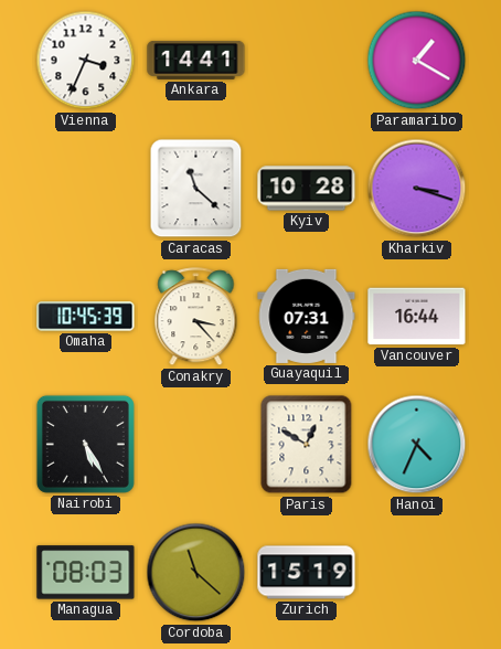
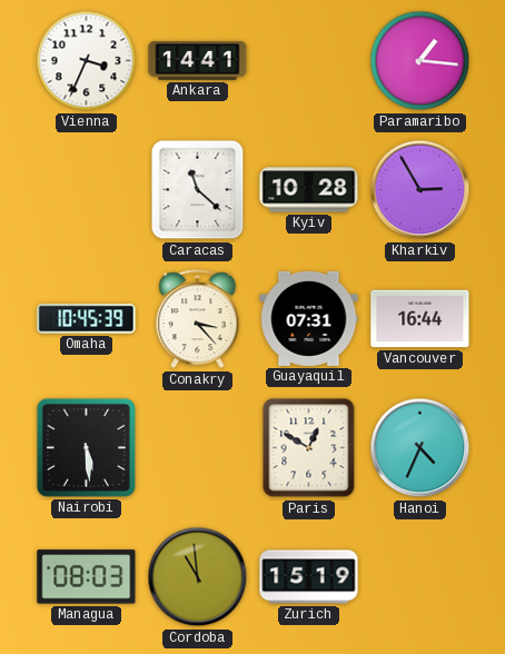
Paramaribo: 1:20 -> 1:16 (420, 61)
Kharkiv: 3:18 -> 2:55 (420, 190)
Nairobi: 5:25 -> 5:29 (86, 447)
Cordoba: 11:22 -> 10:59 (198, 577)
